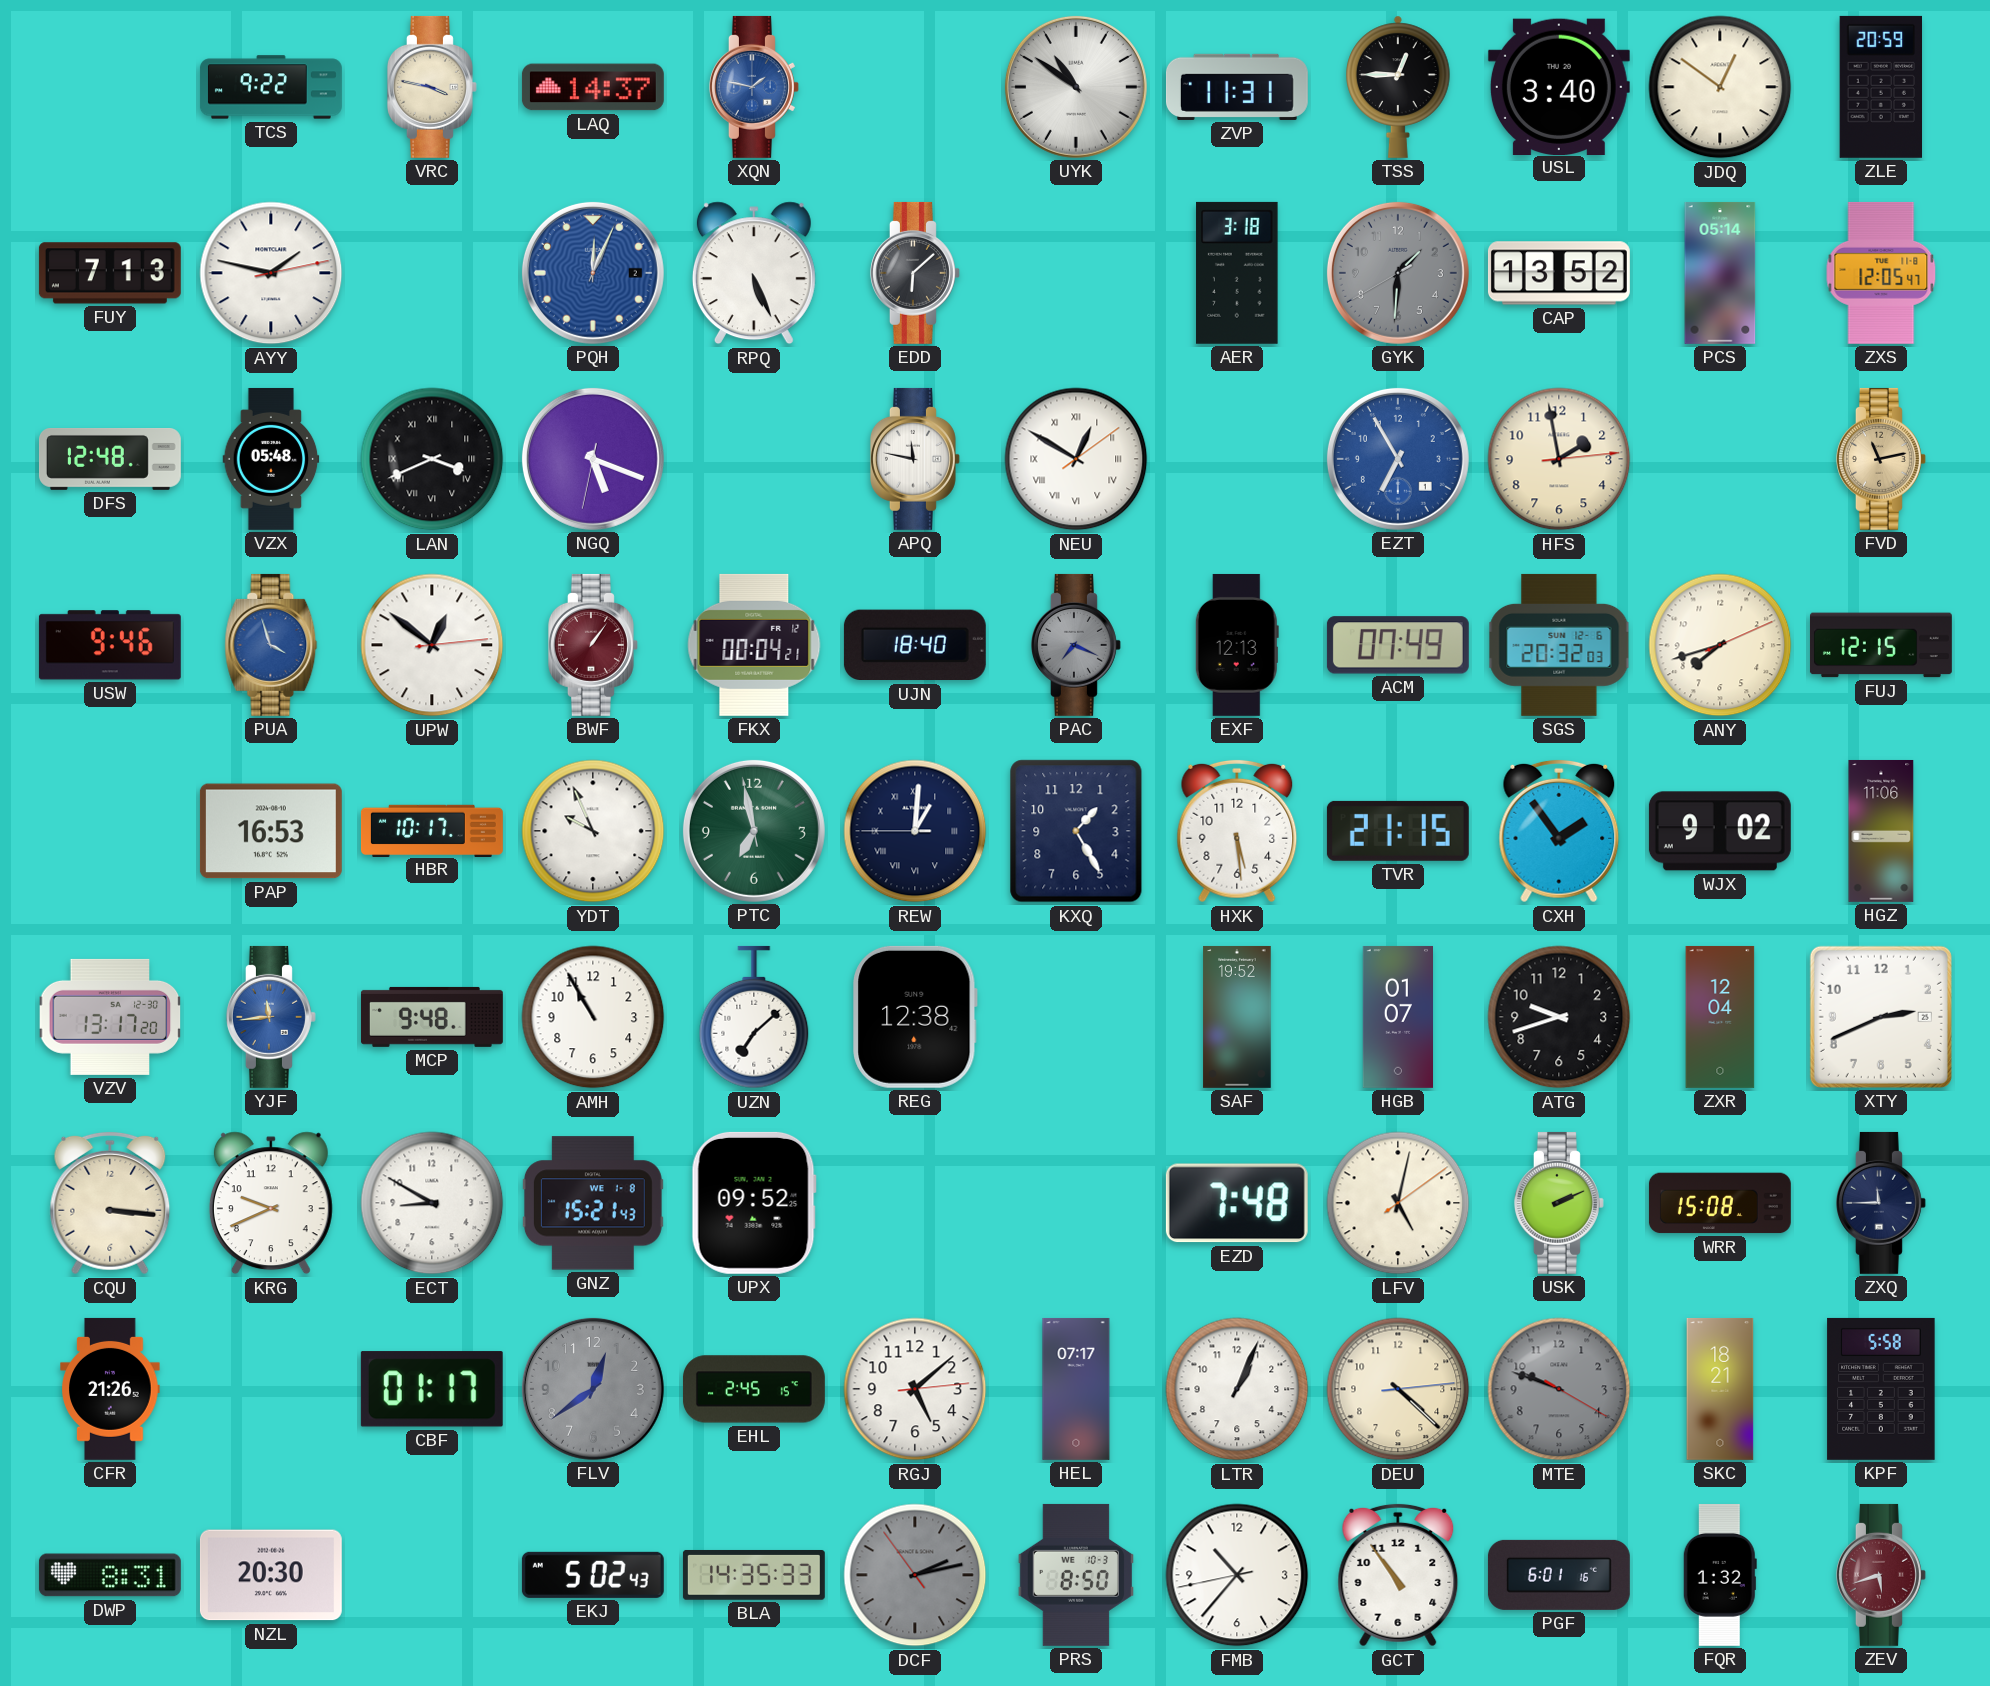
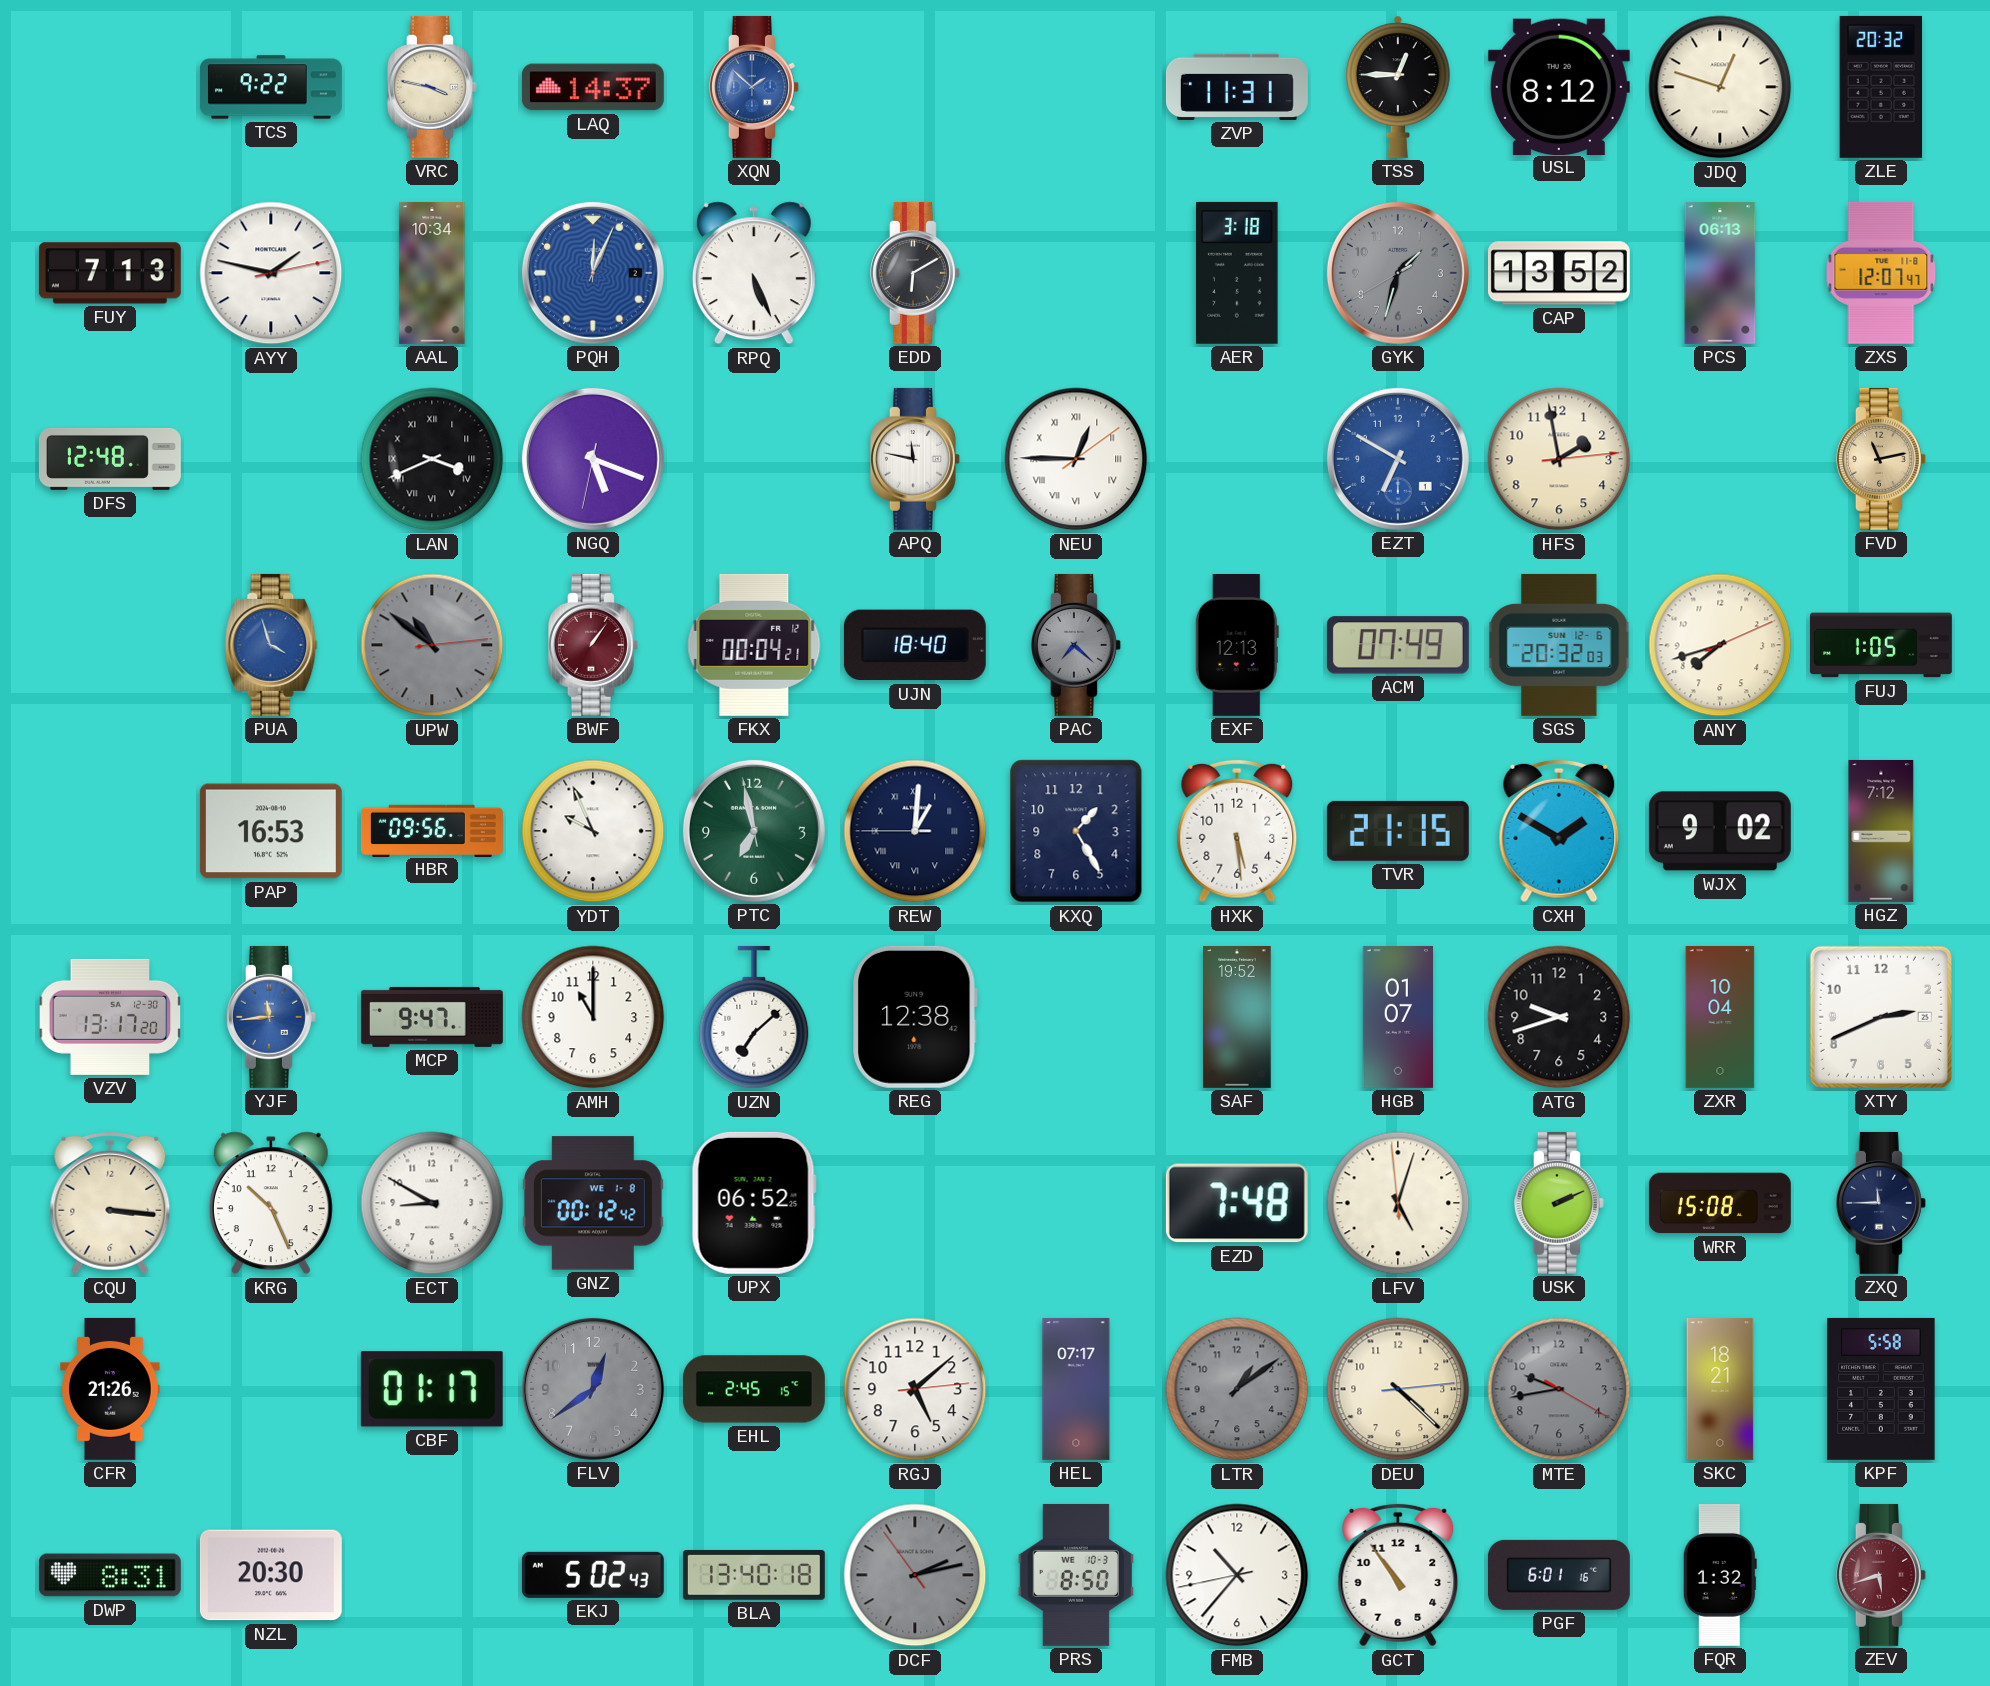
XQN: 1:47 -> 1:52 (754, 87)
UYK: 10:51 -> none (1076, 87)
USL: 3:40 -> 8:12 (1559, 86)
JDQ: 12:51 -> 12:48 (1720, 87)
ZLE: 20:59 -> 20:32 (1880, 87)
AAL: none -> 10:34 (432, 273)
EDD: 6:08 -> 6:10 (915, 273)
GYK: 1:30 -> 1:32 (1398, 273)
PCS: 05:14 -> 06:13 (1720, 273)
ZXS: 12:05 -> 12:07 (1881, 273)
VZX: 05:48 -> none (271, 459)
NEU: 12:50 -> 12:45 (1076, 459)
EZT: 6:55 -> 6:50 (1398, 459)
USW: 9:46 -> none (110, 645)
UPW: 12:51 -> 10:51 (432, 645)
UPW dial: white -> grey (432, 645)
PAC: 7:19 -> 7:22 (1076, 645)
FUJ: 12:15 -> 1:05 (1881, 645)
HBR: 10:17 -> 09:56 (432, 830)
CXH: 1:54 -> 1:50 (1559, 831)
HGZ: 11:06 -> 7:12 (1881, 831)
MCP: 9:48 -> 9:47 (432, 1017)
AMH: 10:55 -> 11:00 (593, 1017)
ZXR: 12:04 -> 10:04 (1720, 1017)
KRG: 9:41 -> 10:26 (271, 1203)
GNZ: 15:21 -> 00:12 (593, 1203)
UPX: 09:52 -> 06:52 (754, 1203)
LFV: 5:02:09 -> 5:02:59 (1398, 1203)
LTR: 1:04 -> 1:09 (1237, 1389)
LTR dial: white -> grey (1237, 1389)
MTE: 9:48 -> 9:43 (1559, 1389)
BLA: 14:35 -> 13:40 (754, 1575)
